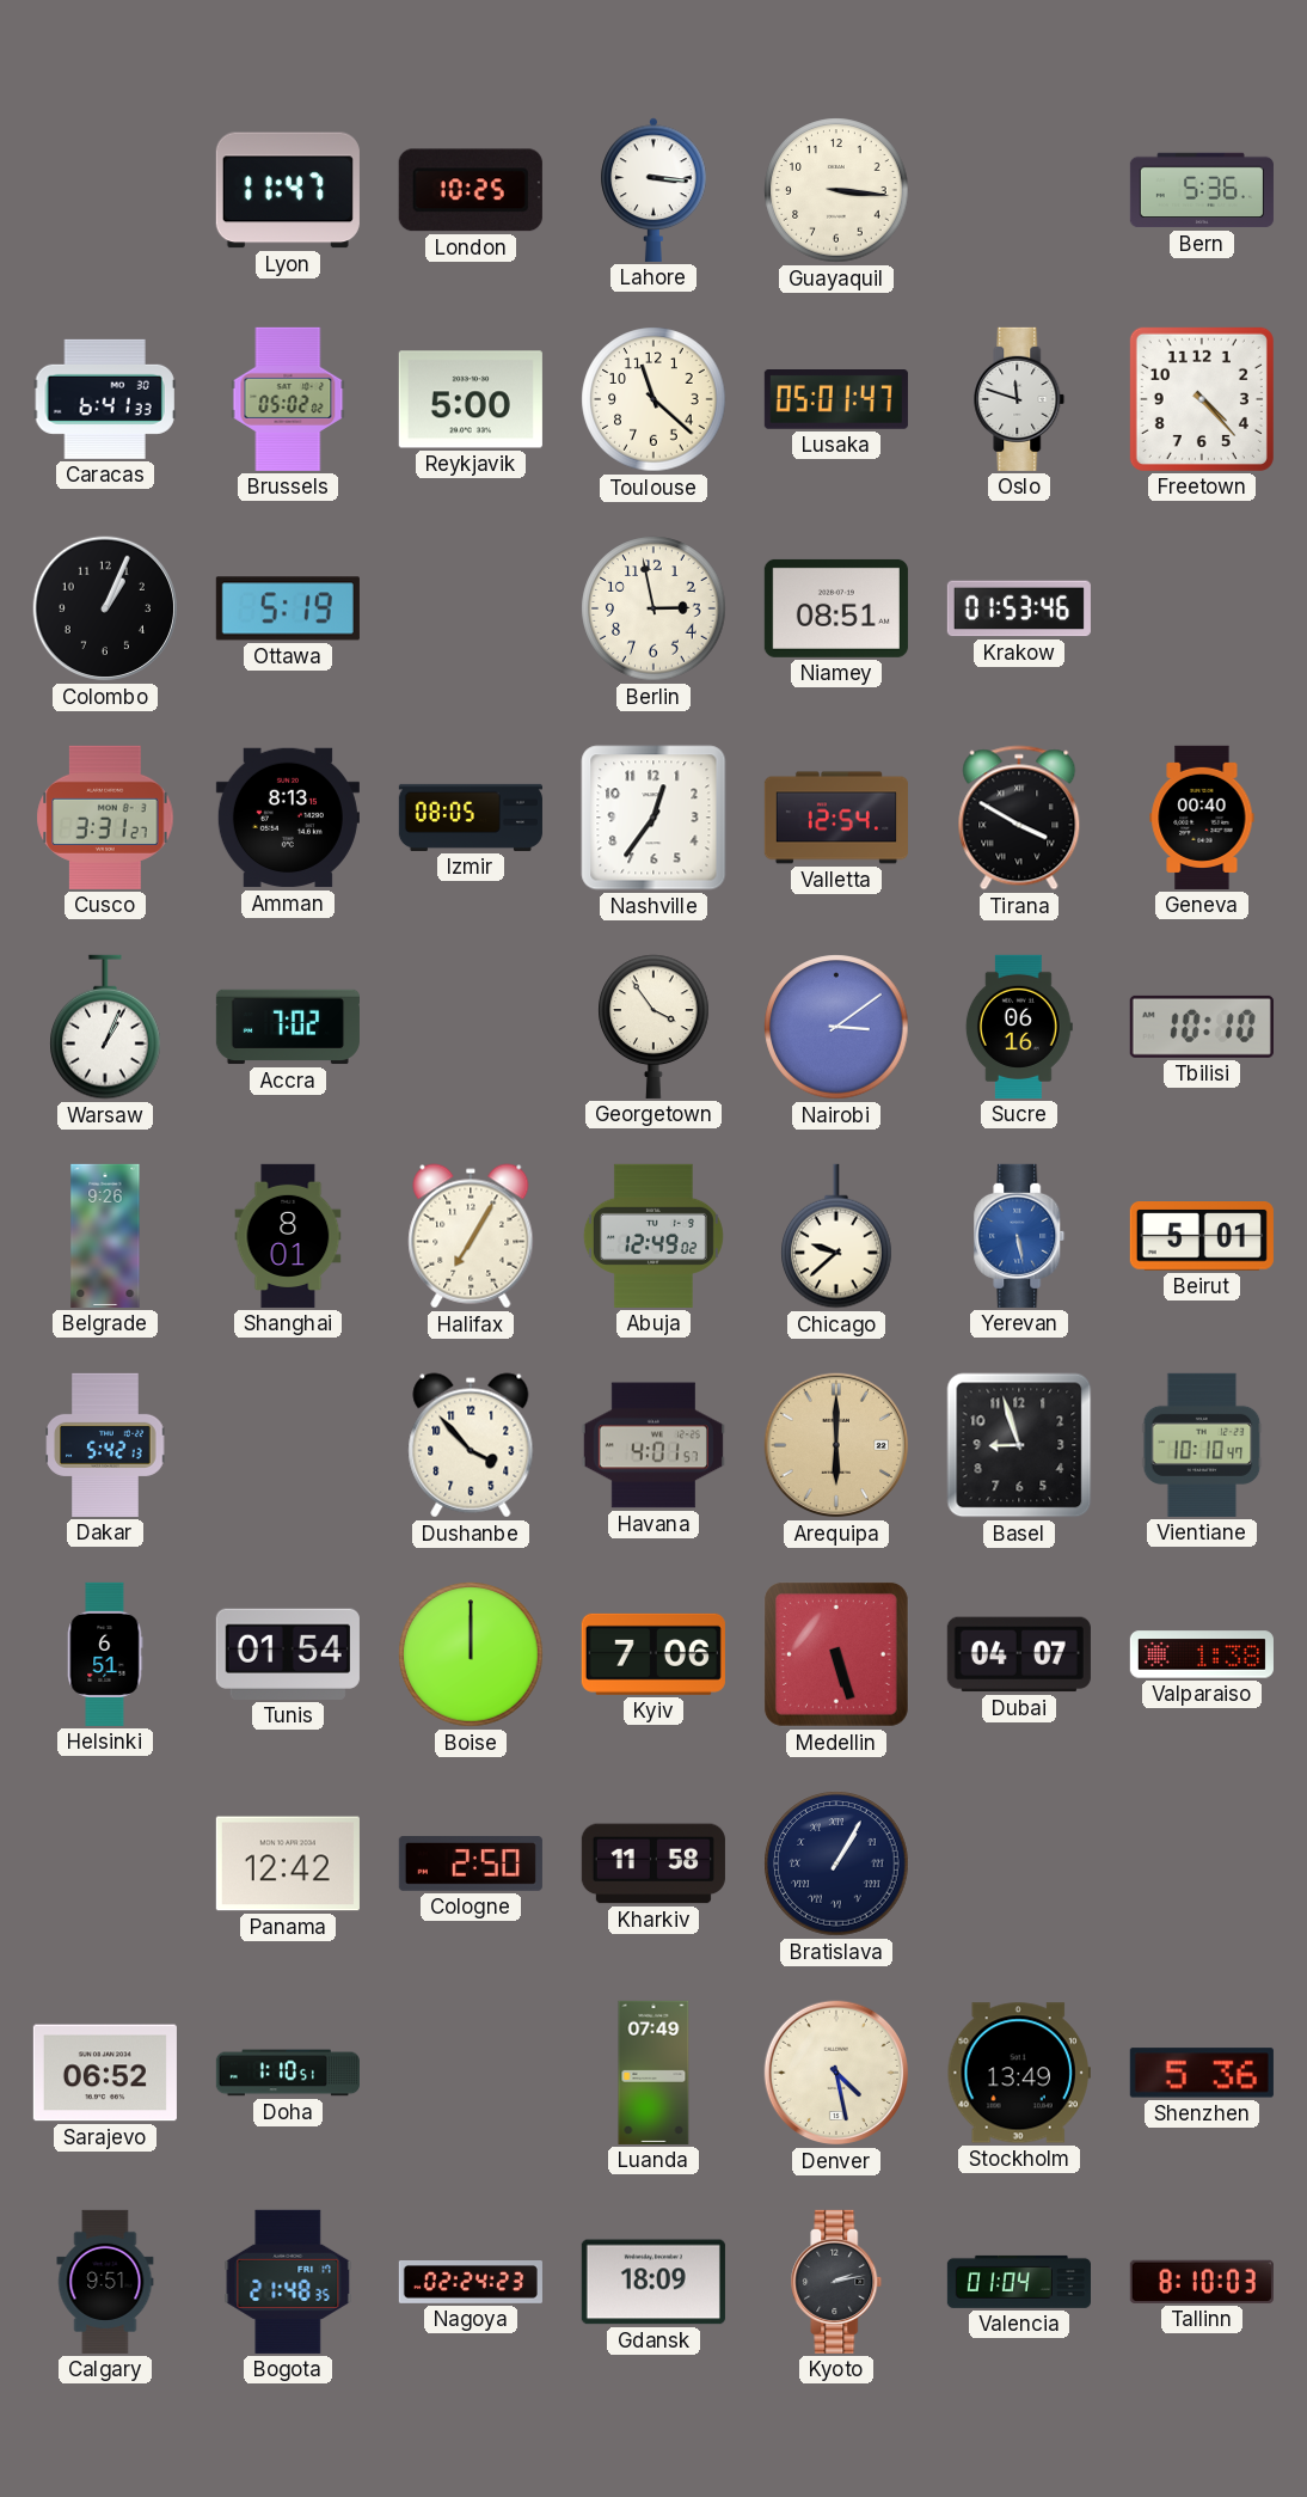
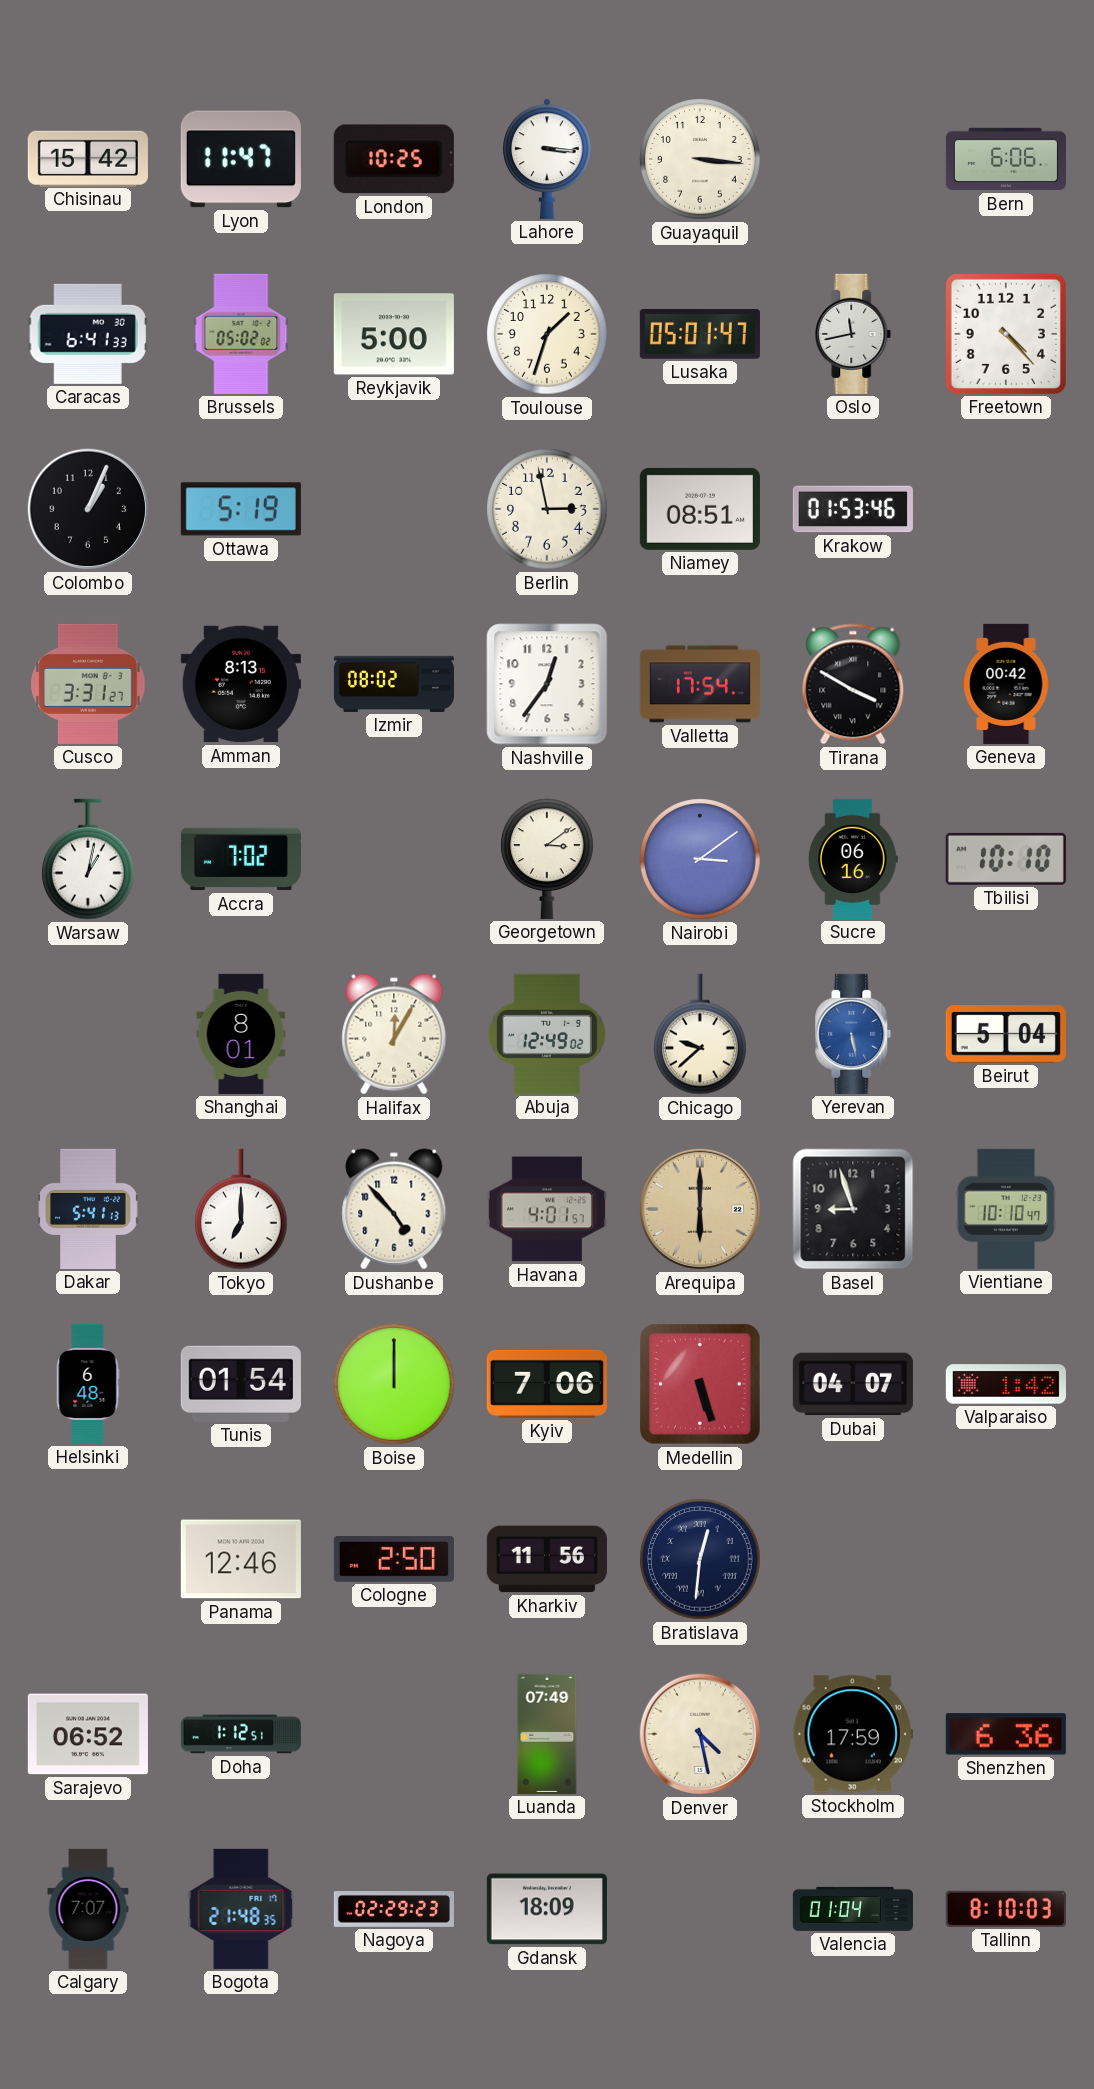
Chisinau: none -> 15:42 (88, 158)
Bern: 5:36 -> 6:06 (1006, 159)
Toulouse: 11:22 -> 1:33 (547, 334)
Oslo: 11:48 -> 11:43 (853, 334)
Izmir: 08:05 -> 08:02 (394, 684)
Valletta: 12:54 -> 17:54 (700, 684)
Geneva: 00:40 -> 00:42 (1006, 684)
Warsaw: 1:04 -> 1:02 (88, 859)
Georgetown: 3:54 -> 3:09 (547, 859)
Belgrade: 9:26 -> none (105, 1236)
Halifax: 7:05 -> 12:05 (394, 1034)
Beirut: 5:01 -> 5:04 (1006, 1035)
Dakar: 5:42 -> 5:41 (88, 1209)
Tokyo: none -> 7:00 (241, 1209)
Dushanbe: 3:53 -> 4:53 (394, 1209)
Helsinki: 6:51 -> 6:48 (88, 1384)
Valparaiso: 1:38 -> 1:42 (1006, 1384)
Panama: 12:42 -> 12:46 (241, 1559)
Kharkiv: 11:58 -> 11:56 (547, 1559)
Bratislava: 1:05 -> 12:31 (700, 1559)
Doha: 1:10 -> 1:12 (241, 1734)
Stockholm: 13:49 -> 17:59 (853, 1734)
Shenzhen: 5:36 -> 6:36 (1006, 1734)
Calgary: 9:51 -> 7:07 (88, 1909)
Nagoya: 02:24 -> 02:29 (394, 1910)
Kyoto: 2:13 -> none (836, 2282)
